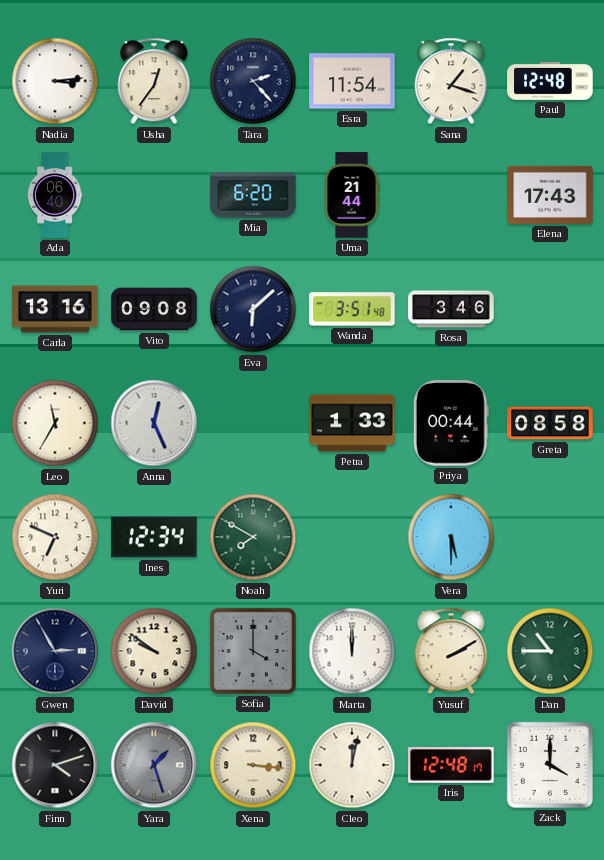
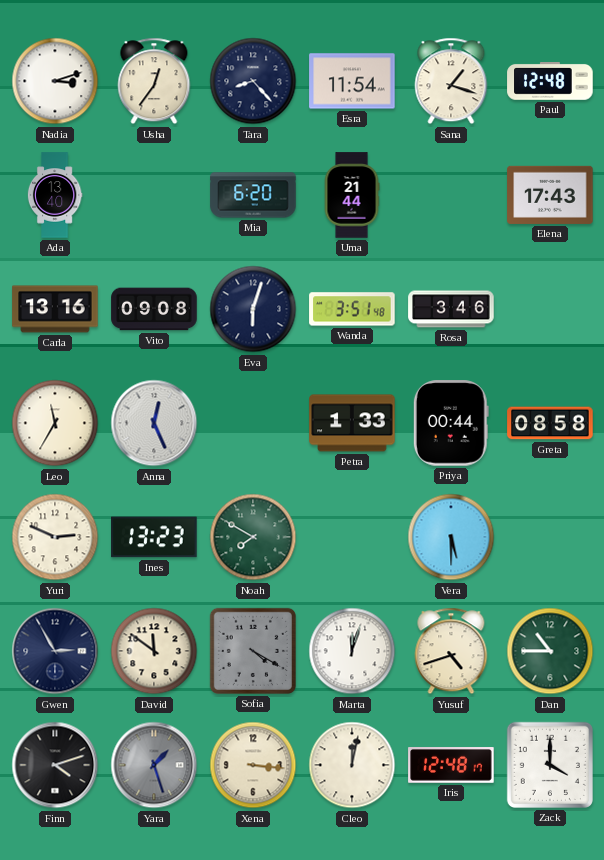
Nadia: 3:14 -> 3:12 (55, 81)
Tara: 2:23 -> 8:23 (253, 81)
Ada: 06:40 -> 13:40 (55, 195)
Eva: 6:08 -> 6:03 (253, 309)
Yuri: 6:49 -> 2:49 (55, 537)
Ines: 12:34 -> 13:23 (154, 537)
David: 9:51 -> 11:51 (154, 651)
Sofia: 4:00 -> 4:20 (253, 651)
Marta: 12:00 -> 12:03 (352, 651)
Yusuf: 2:10 -> 4:42 (451, 651)
